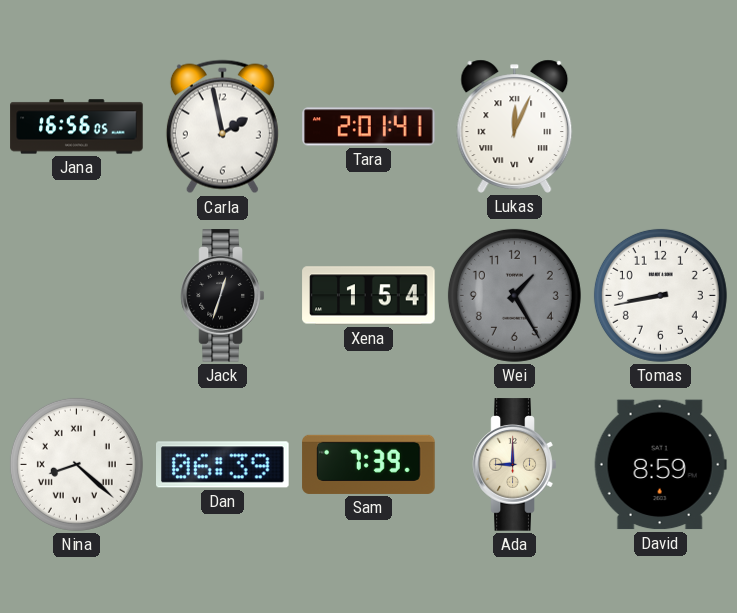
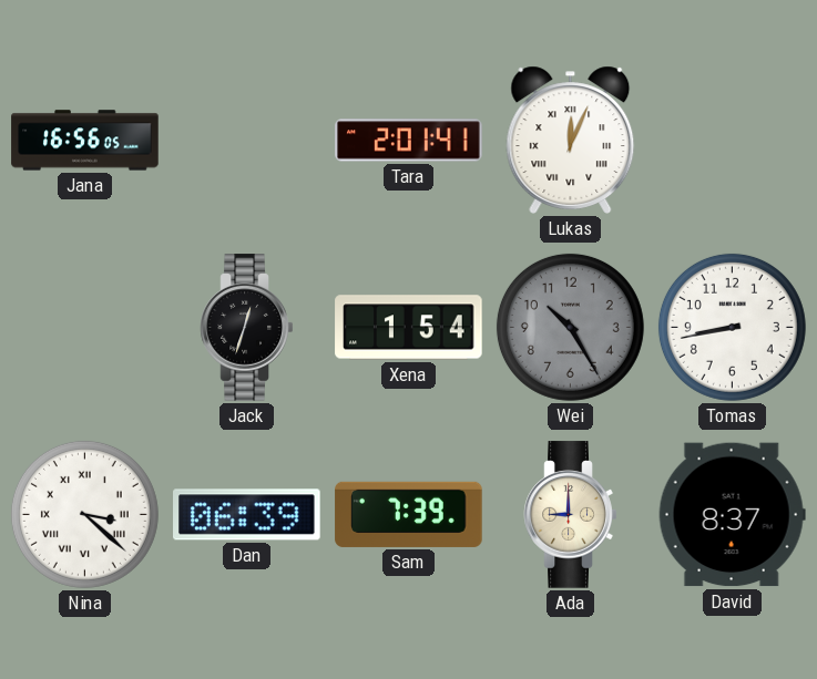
Carla: 1:58 -> none (222, 127)
Wei: 1:25 -> 10:25 (570, 327)
Nina: 8:22 -> 3:22 (84, 514)
David: 8:59 -> 8:37 (732, 515)
